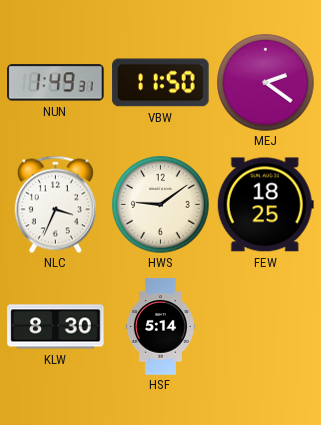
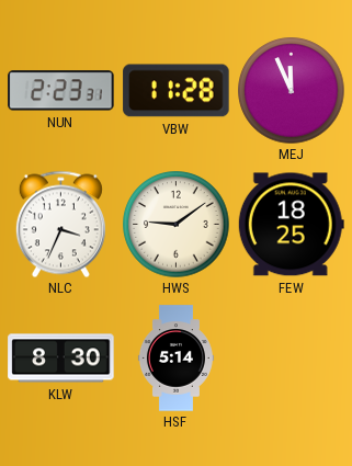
NUN: 1:49 -> 2:23 (61, 91)
VBW: 11:50 -> 11:28 (177, 91)
MEJ: 2:21 -> 11:56 (292, 91)
